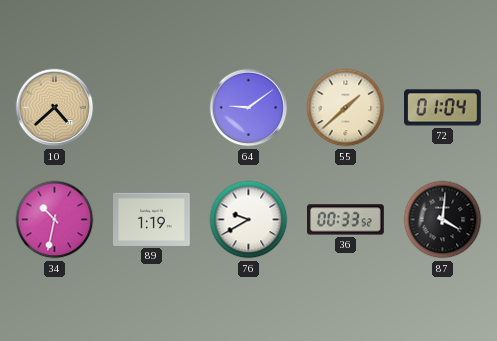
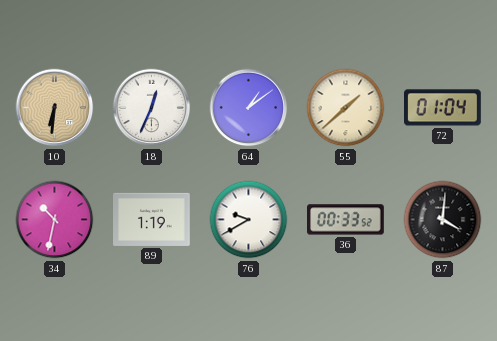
10: 4:38 -> 6:31 (55, 108)
18: none -> 12:34 (152, 108)
64: 9:09 -> 1:09 (249, 108)
